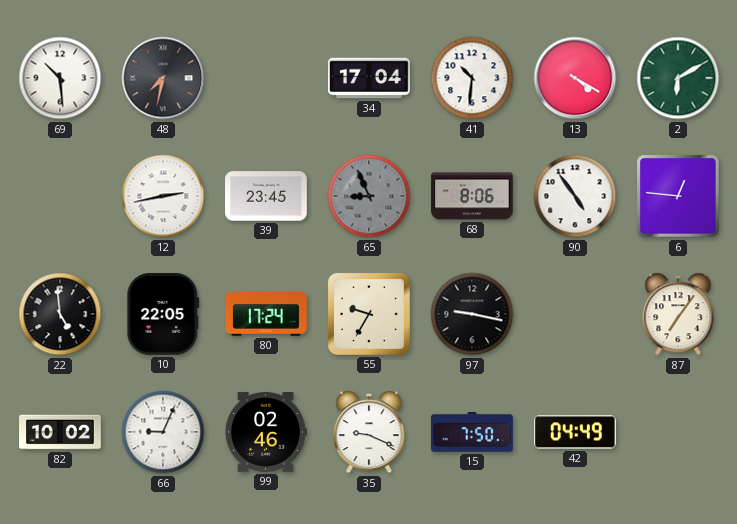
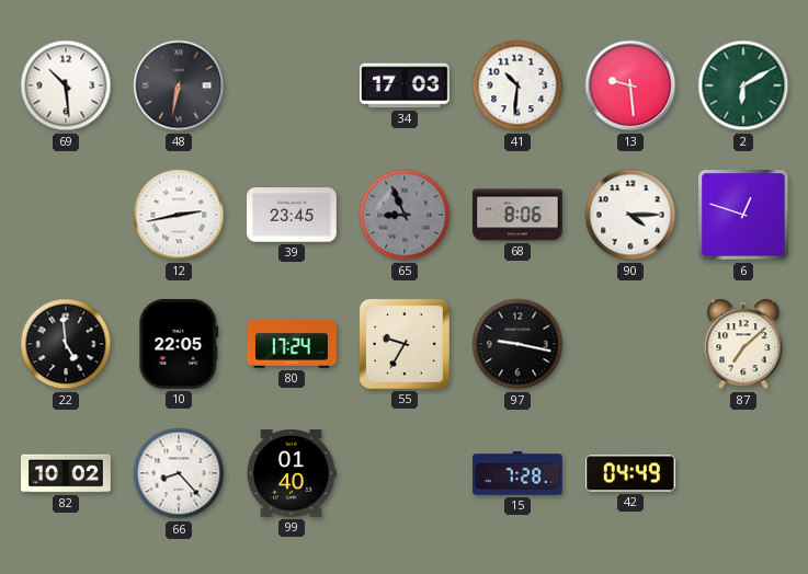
48: 7:32 -> 6:32 (179, 85)
34: 17:04 -> 17:03 (406, 85)
13: 4:20 -> 9:29 (630, 85)
90: 4:54 -> 4:15 (630, 215)
6: 12:46 -> 12:48 (743, 215)
87: 7:06 -> 7:08 (743, 344)
66: 9:04 -> 8:23 (179, 473)
99: 02:46 -> 01:40 (292, 473)
35: 9:19 -> none (369, 432)
15: 7:50 -> 7:28 (517, 473)
